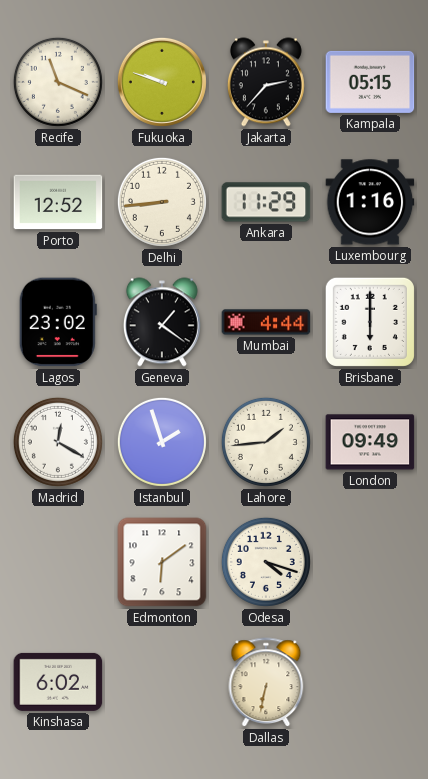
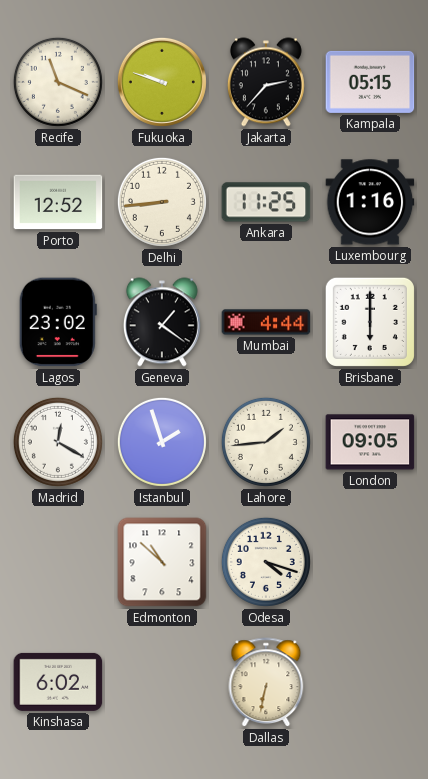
Ankara: 11:29 -> 11:25 (266, 202)
London: 09:49 -> 09:05 (370, 442)
Edmonton: 6:09 -> 10:52 (162, 562)
